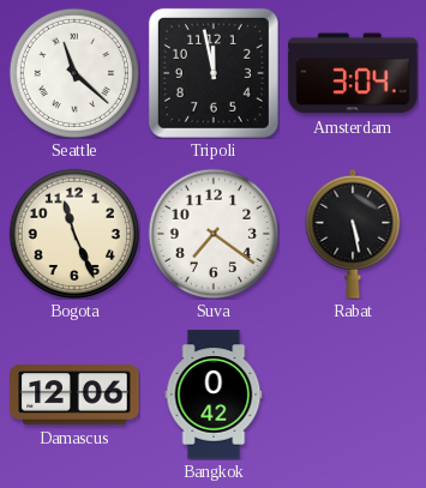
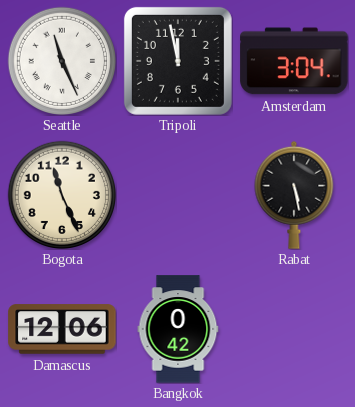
Seattle: 11:22 -> 11:26 (61, 60)
Suva: 7:21 -> none (212, 233)
